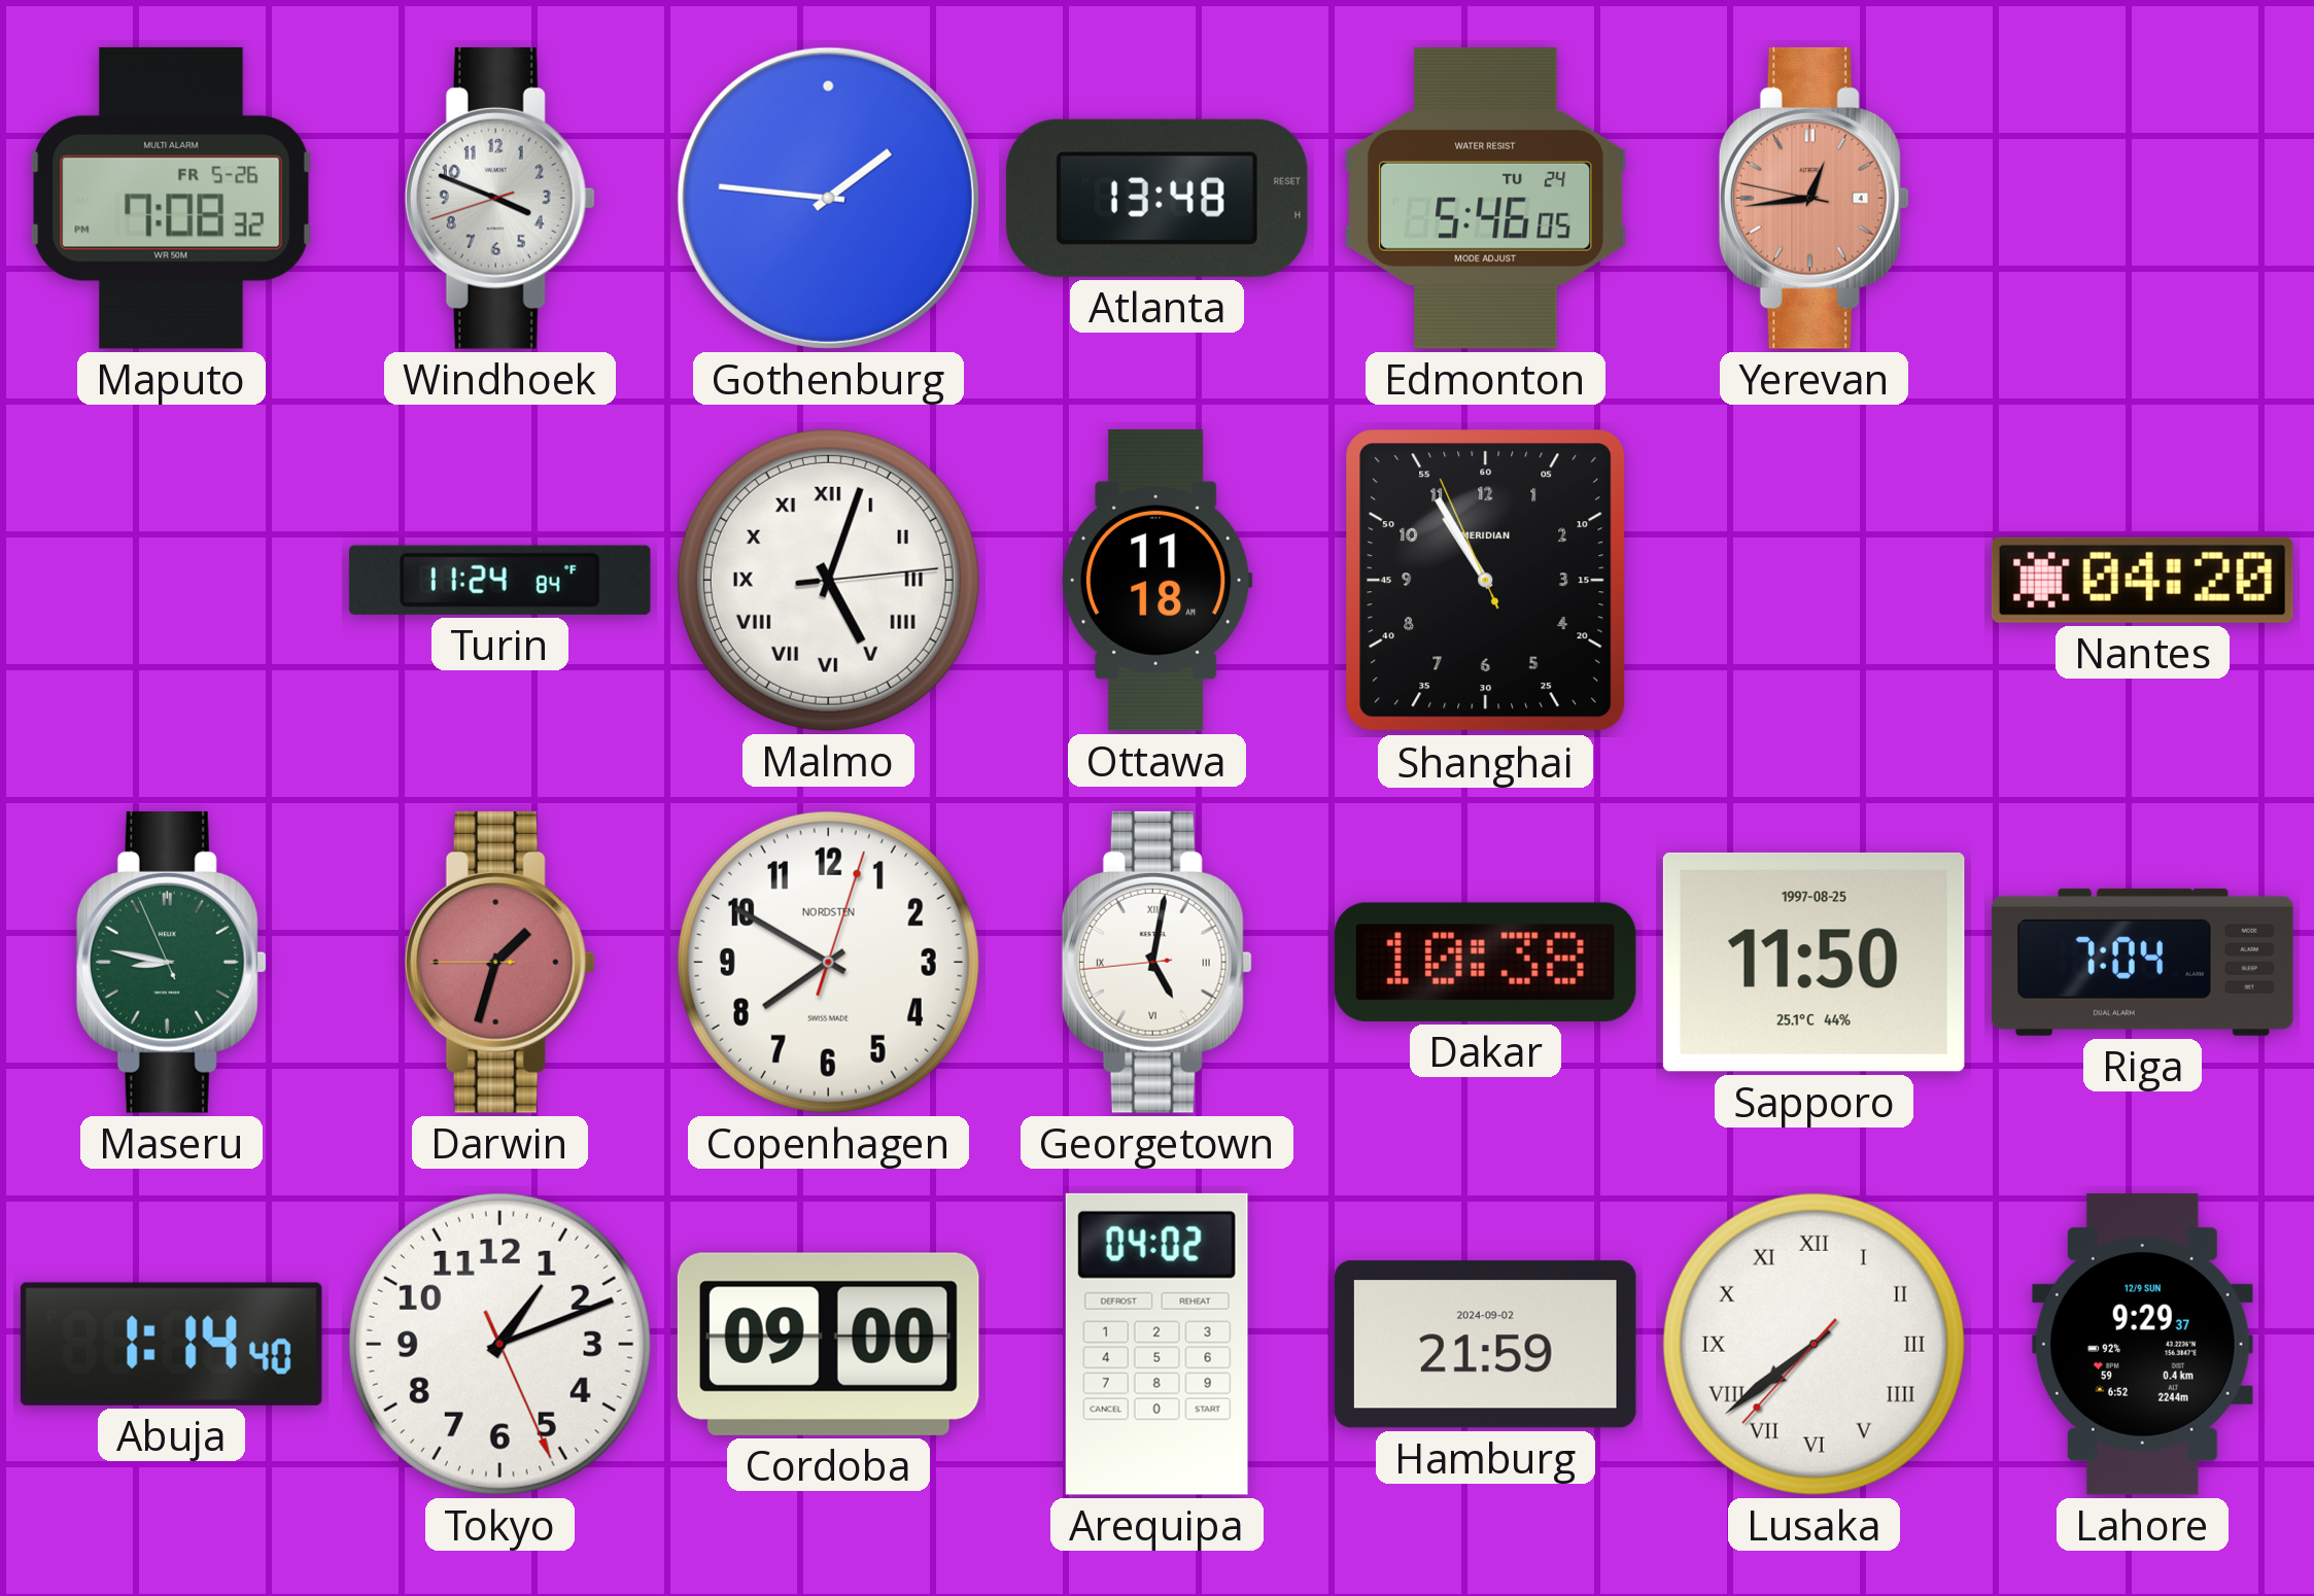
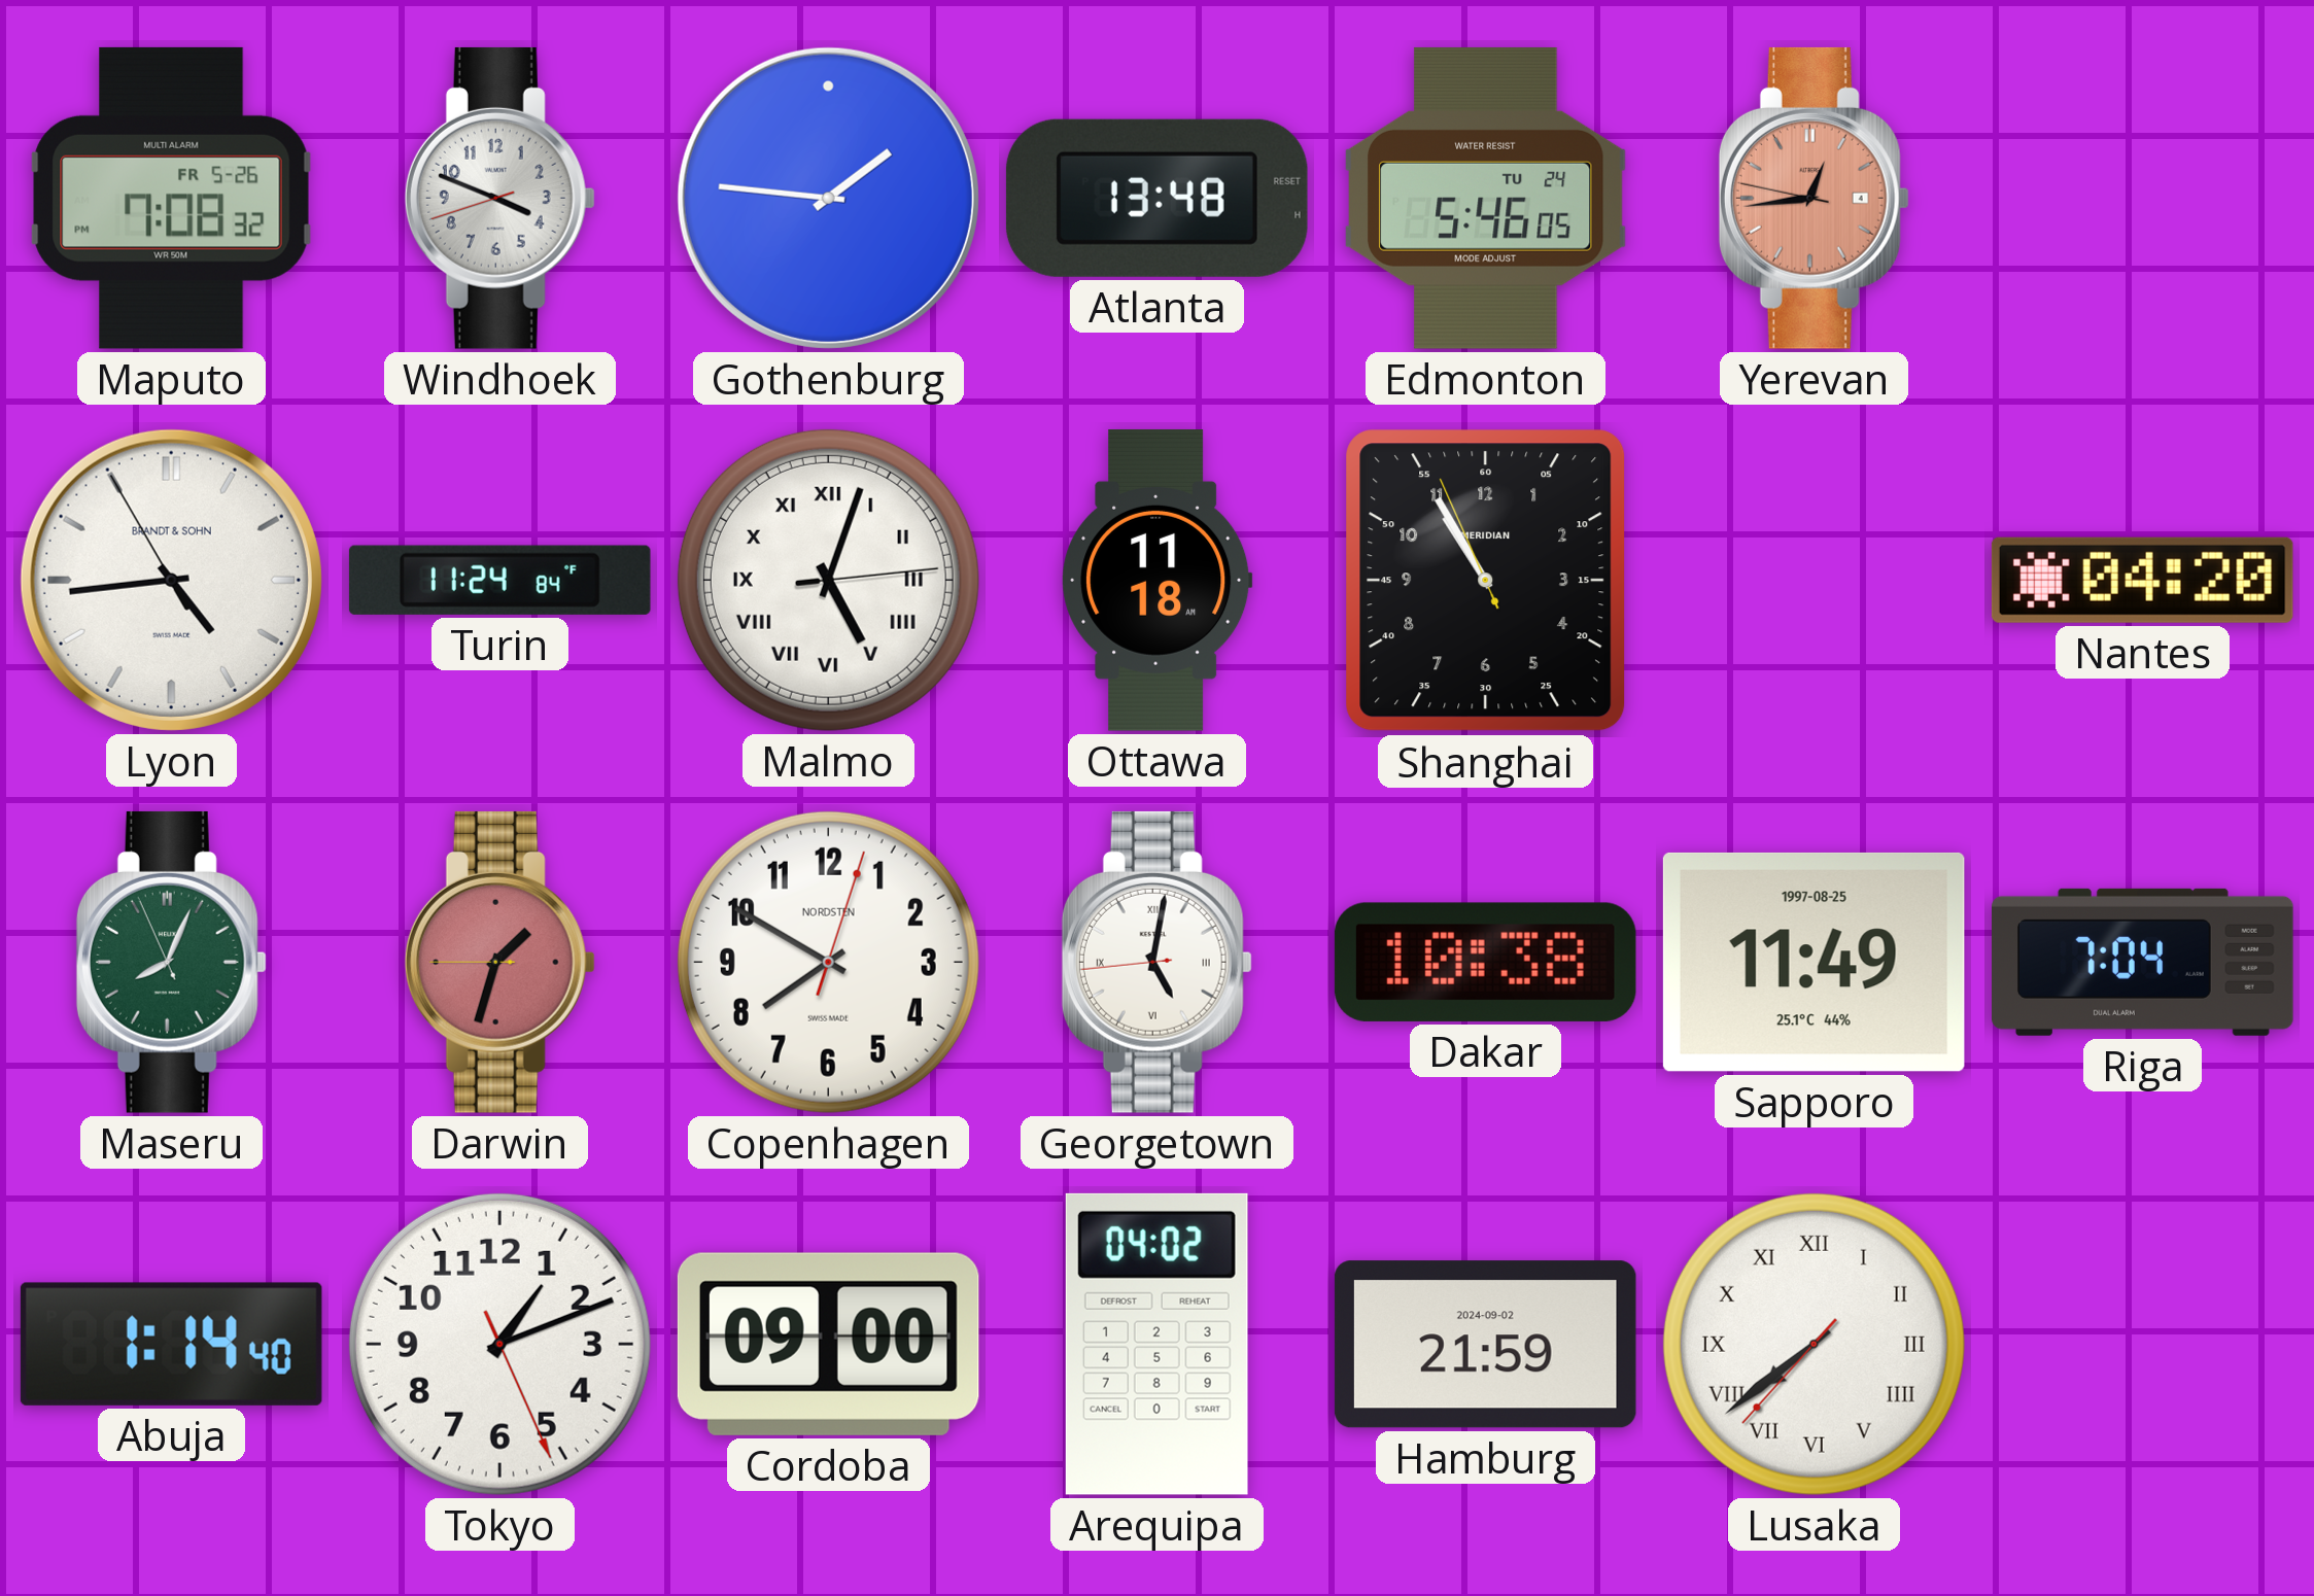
Lyon: none -> 4:43 (171, 580)
Maseru: 8:46 -> 8:03 (171, 962)
Sapporo: 11:50 -> 11:49 (1814, 962)
Lahore: 9:29 -> none (2142, 1344)
